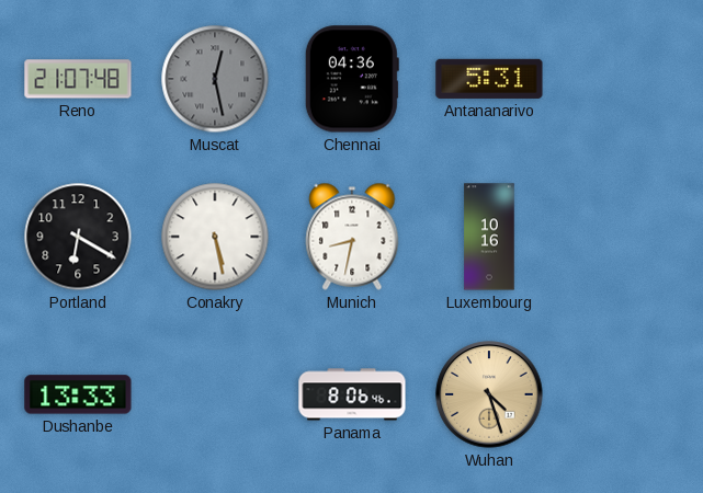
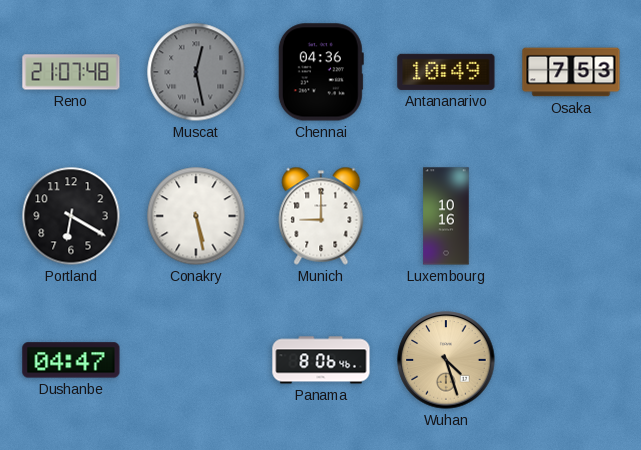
Antananarivo: 5:31 -> 10:49 (446, 72)
Osaka: none -> 7:53 (571, 72)
Munich: 8:32 -> 9:00 (321, 216)
Dushanbe: 13:33 -> 04:47 (71, 360)
